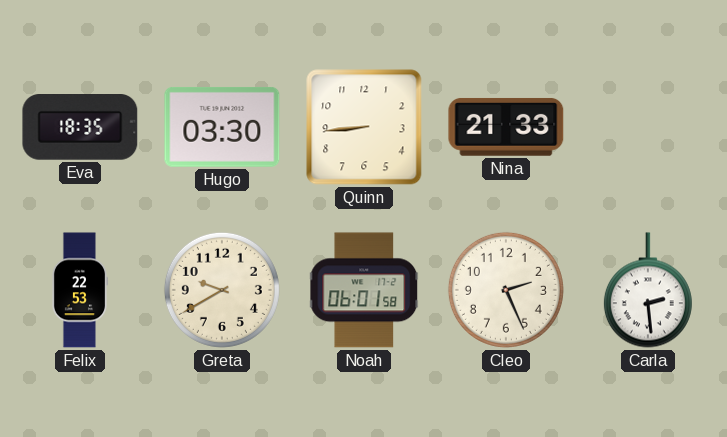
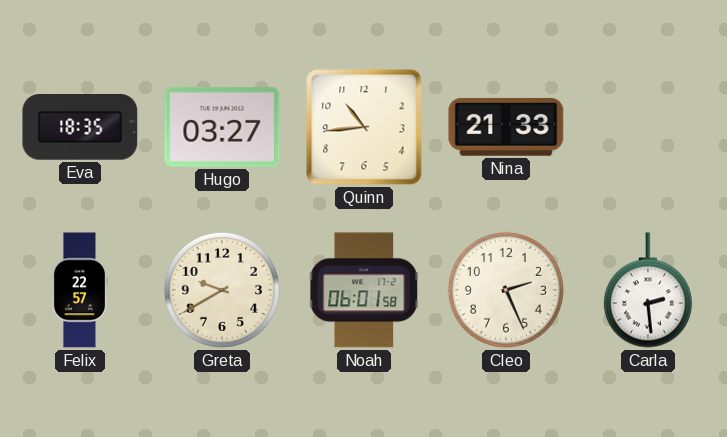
Hugo: 03:30 -> 03:27 (222, 127)
Quinn: 8:44 -> 10:44 (364, 127)
Felix: 22:53 -> 22:57 (80, 290)
